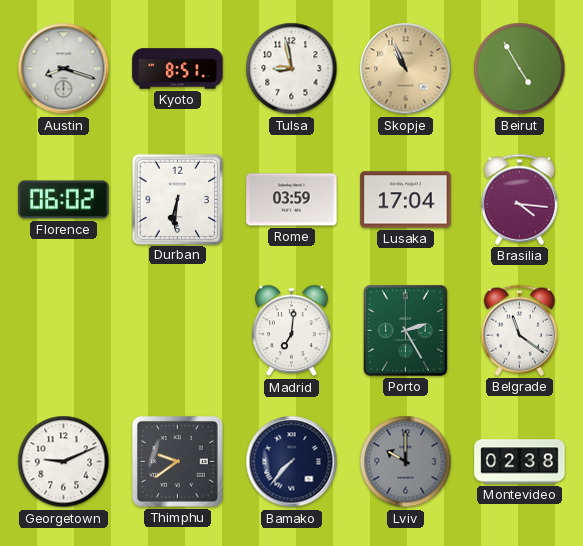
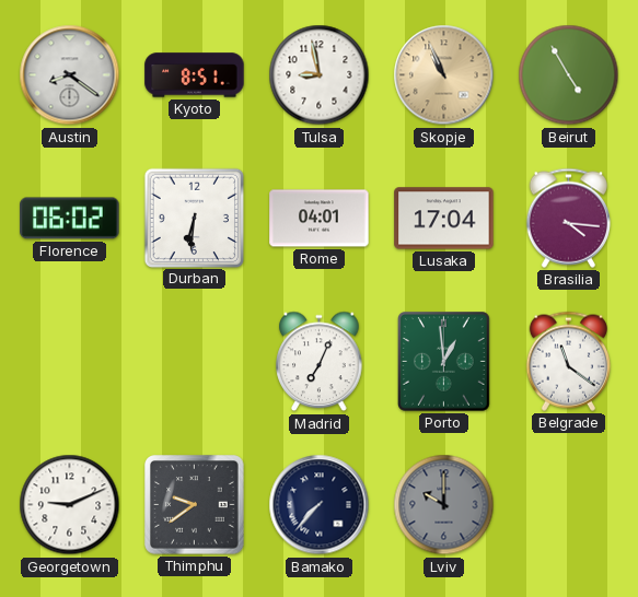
Austin: 8:18 -> 8:21 (70, 75)
Rome: 03:59 -> 04:01 (320, 219)
Madrid: 7:01 -> 7:04 (320, 362)
Porto: 2:25 -> 12:59 (444, 362)
Montevideo: 02:38 -> none (520, 462)
